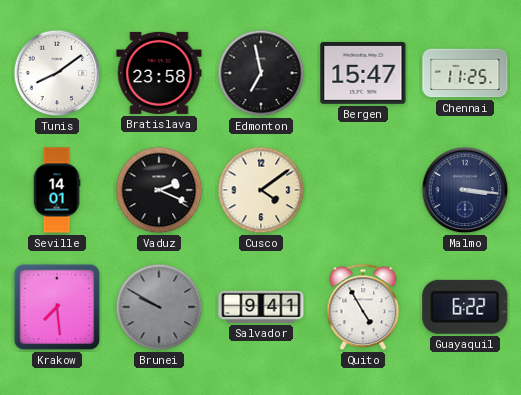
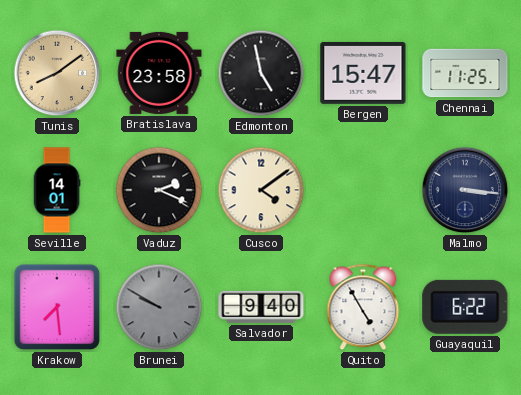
Tunis dial: white -> champagne (57, 73)
Edmonton: 6:58 -> 4:58 (261, 73)
Salvador: 9:41 -> 9:40 (261, 307)
